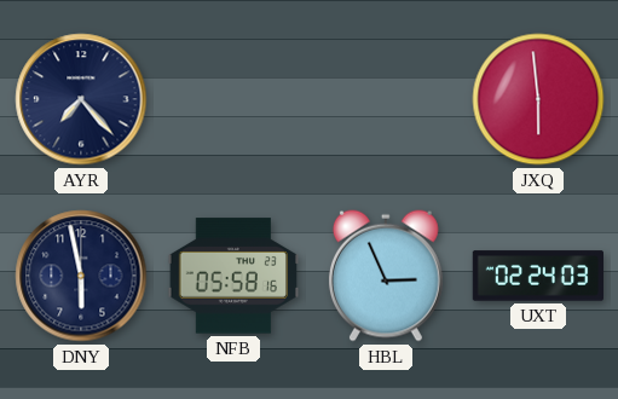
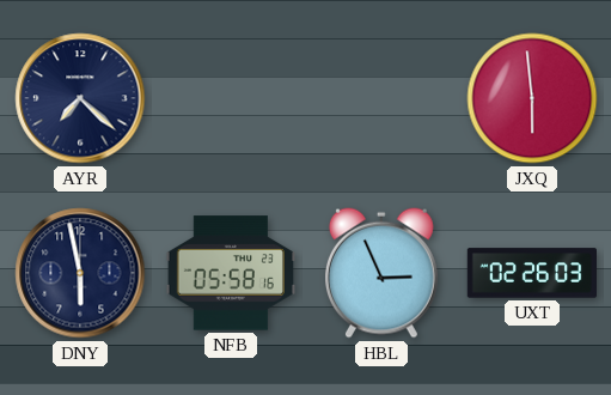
AYR: 7:23 -> 7:22 (80, 98)
UXT: 02:24 -> 02:26 (531, 273)
